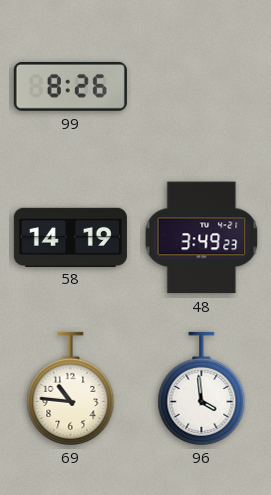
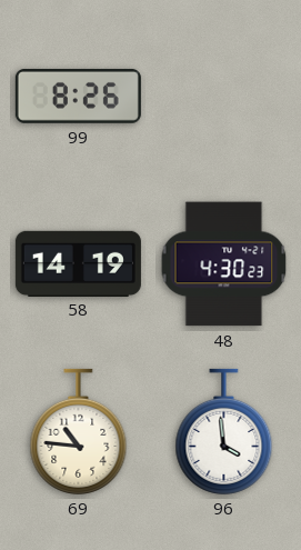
48: 3:49 -> 4:30 (224, 264)
